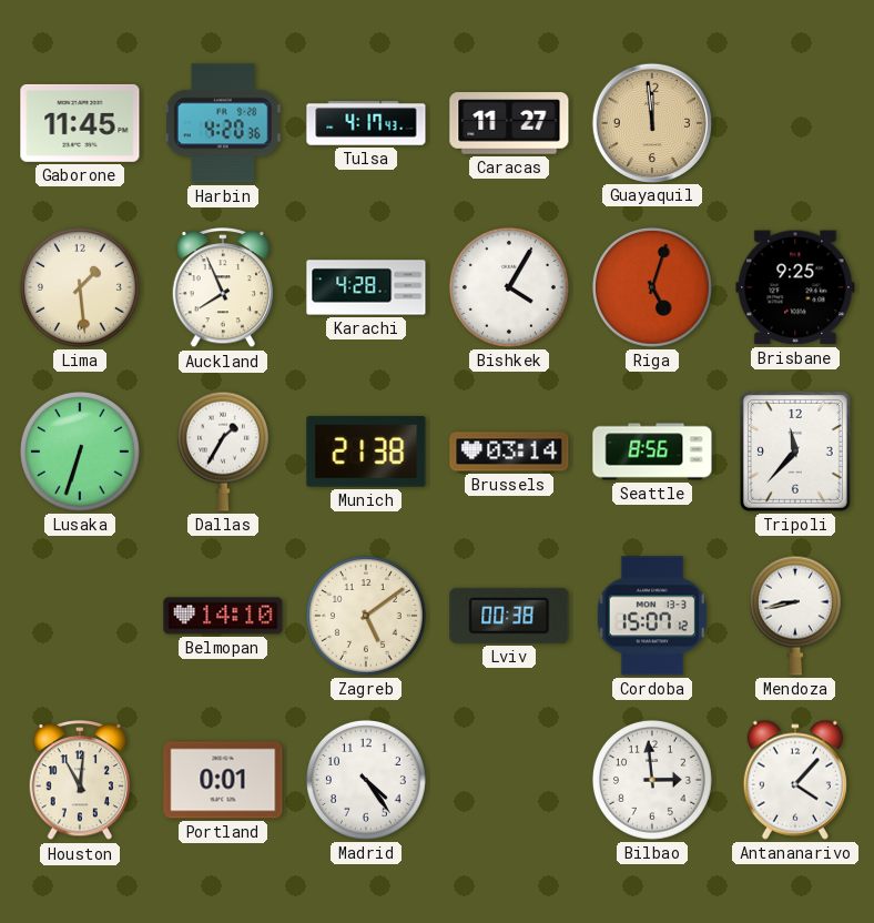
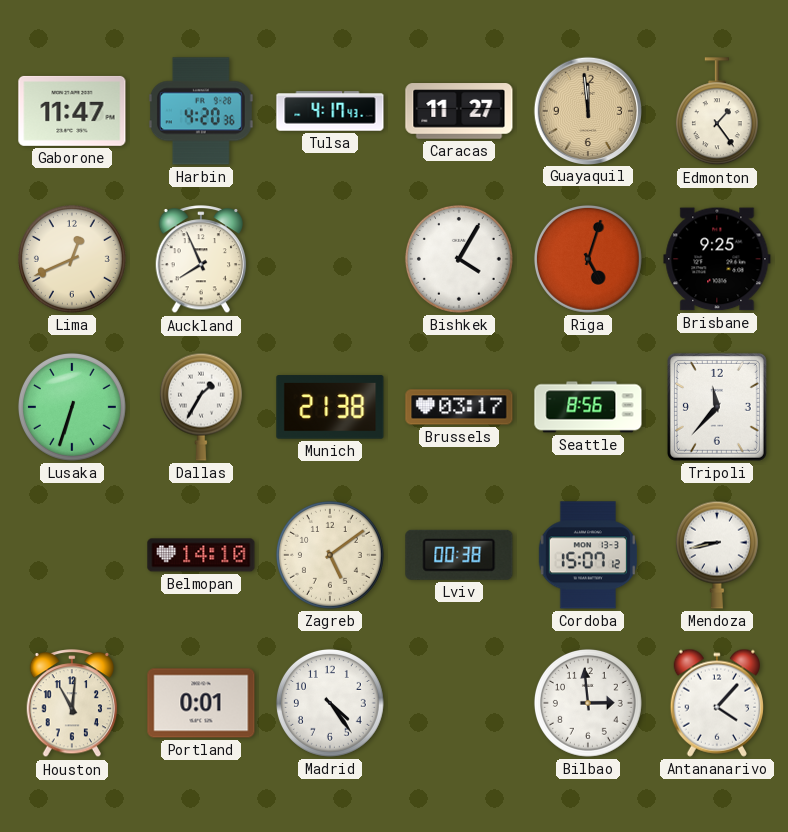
Gaborone: 11:45 -> 11:47 (72, 111)
Edmonton: none -> 1:24 (717, 112)
Lima: 1:29 -> 12:41 (72, 259)
Karachi: 4:28 -> none (366, 287)
Brussels: 03:14 -> 03:17 (459, 407)
